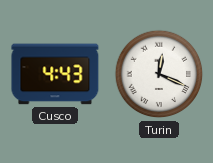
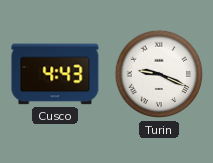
Turin: 12:19 -> 9:19 (159, 74)
